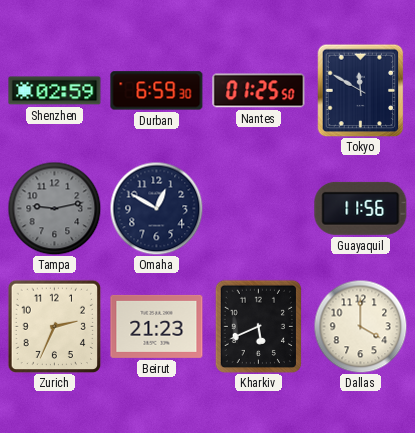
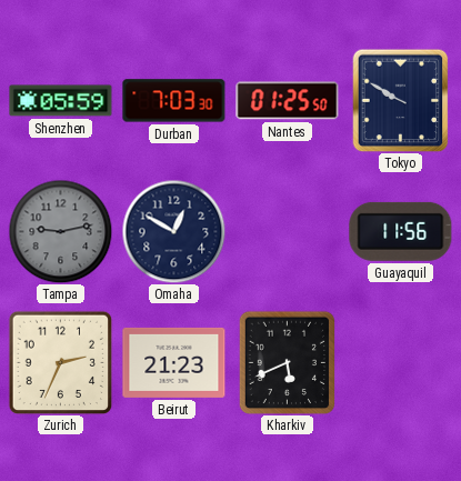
Shenzhen: 02:59 -> 05:59 (61, 101)
Durban: 6:59 -> 7:03 (174, 101)
Tokyo: 11:50 -> 9:50 (401, 100)
Dallas: 4:00 -> none (360, 326)
